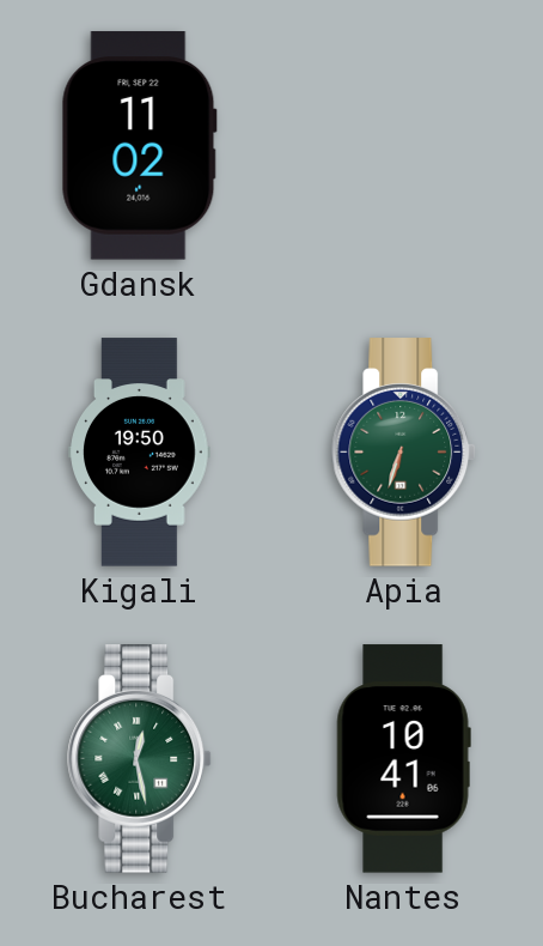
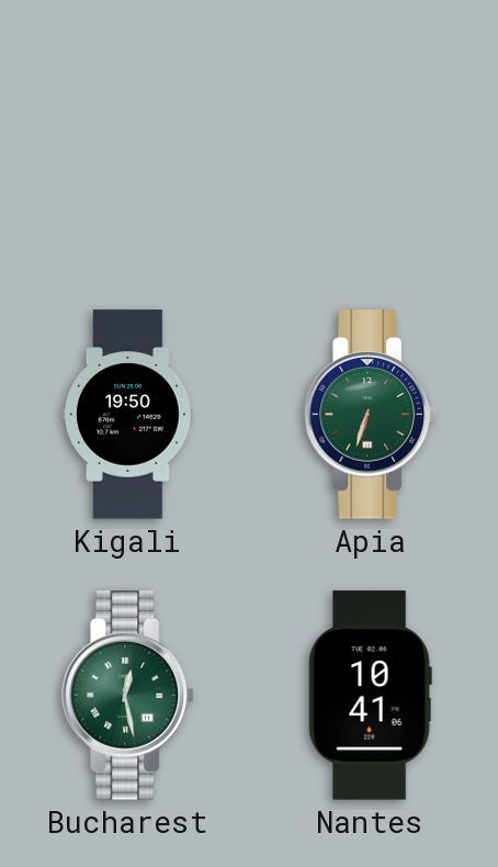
Gdansk: 11:02 -> none (139, 146)
